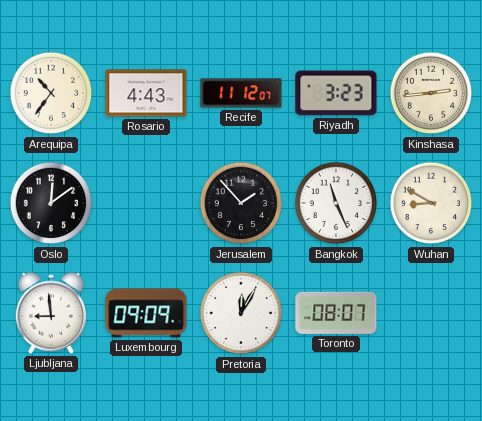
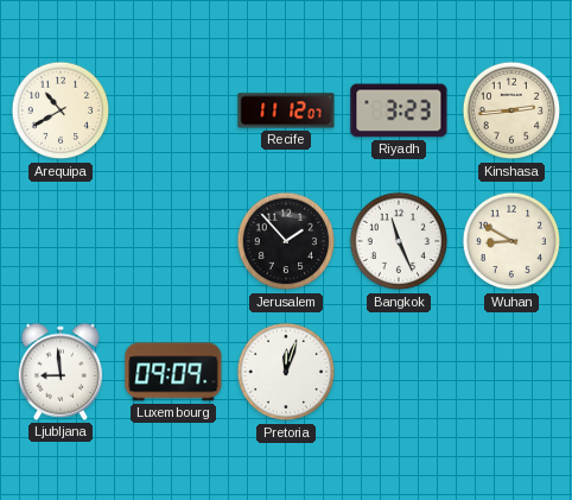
Arequipa: 10:36 -> 10:40 (61, 110)
Rosario: 4:43 -> none (146, 93)
Oslo: 12:09 -> none (51, 203)
Pretoria: 12:05 -> 12:03 (286, 372)
Toronto: 08:07 -> none (336, 313)
